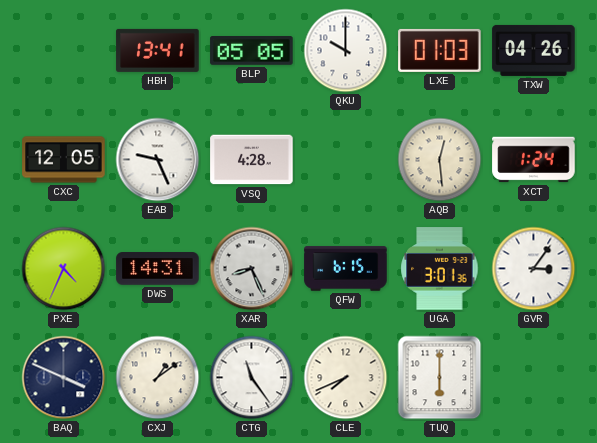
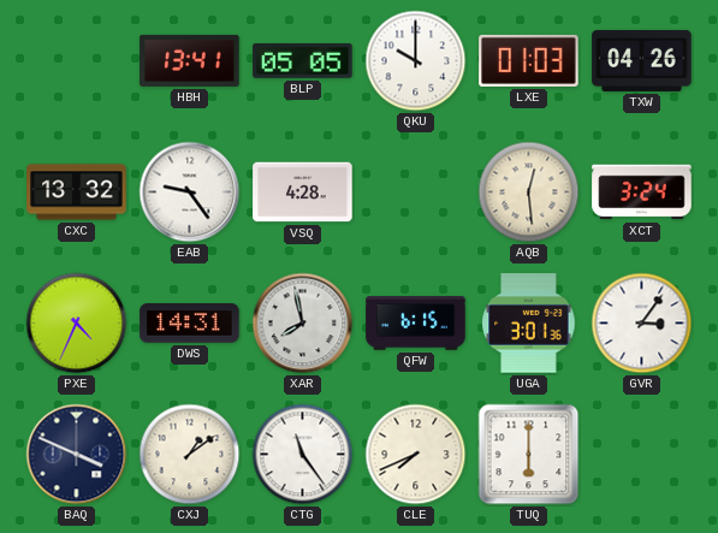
CXC: 12:05 -> 13:32 (77, 193)
EAB: 9:26 -> 9:24 (190, 193)
XCT: 1:24 -> 3:24 (642, 193)
XAR: 8:26 -> 7:58 (303, 324)
